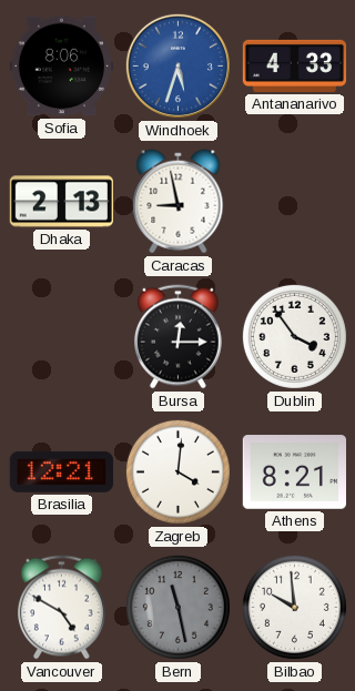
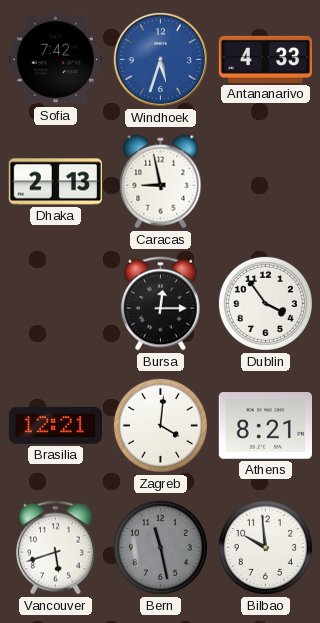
Sofia: 8:06 -> 7:42 (55, 60)
Vancouver: 4:50 -> 5:42 (55, 548)
